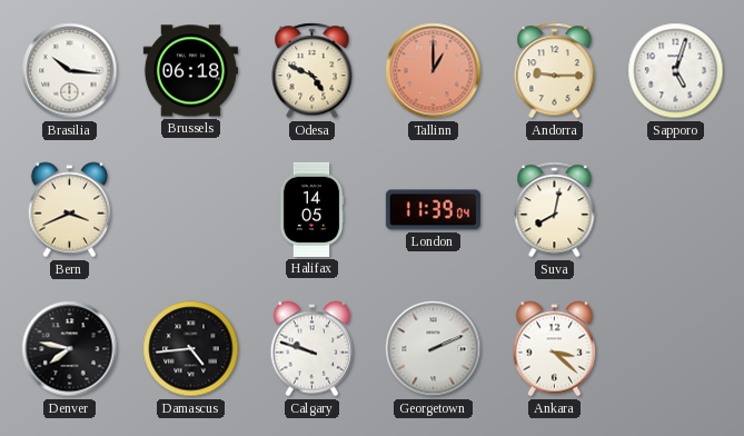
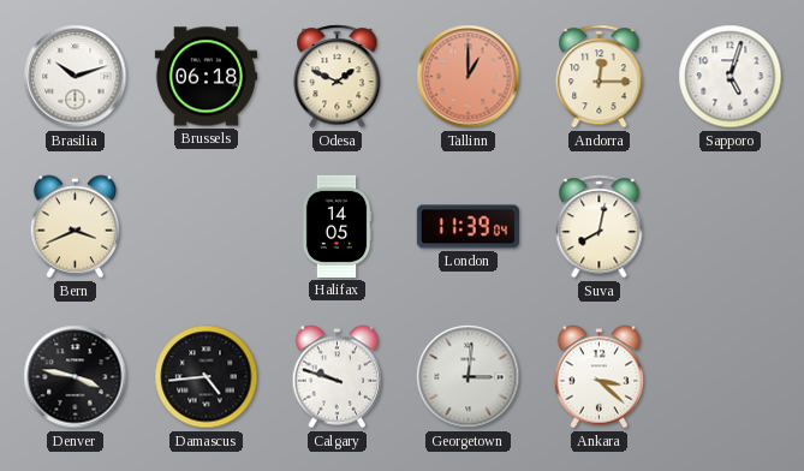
Brasilia: 10:16 -> 10:12 (76, 77)
Odesa: 4:49 -> 1:49 (338, 77)
Andorra: 9:15 -> 12:15 (600, 77)
Denver: 7:47 -> 3:47 (76, 377)
Georgetown: 2:11 -> 3:01 (469, 377)
